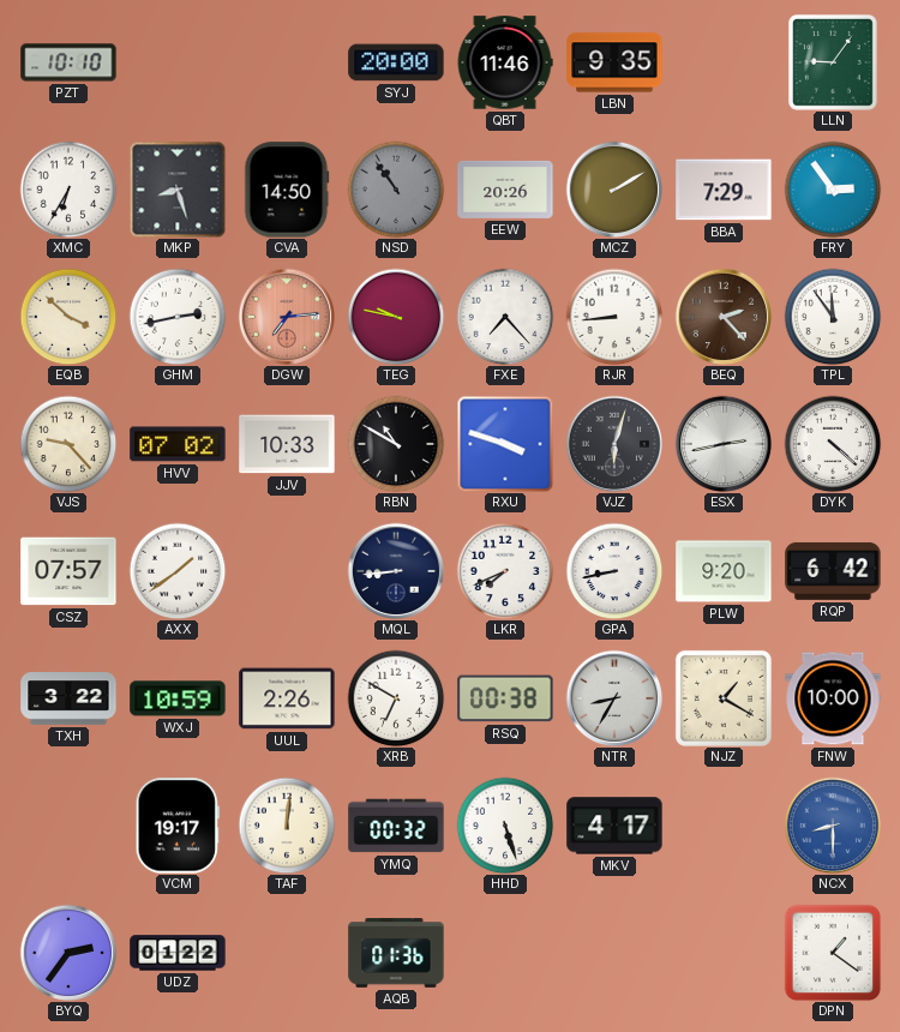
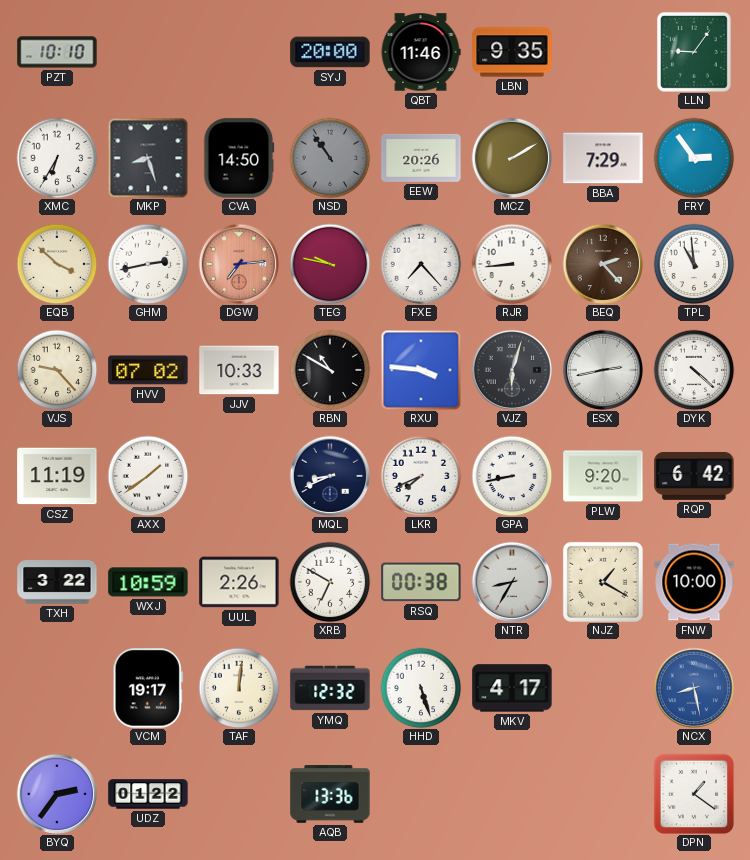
TPL: 11:54 -> 10:59 (694, 264)
RXU: 3:48 -> 3:46 (421, 370)
CSZ: 07:57 -> 11:19 (57, 476)
MQL: 8:44 -> 8:41 (329, 475)
YMQ: 00:32 -> 12:32 (330, 688)
NCX: 8:30 -> 8:28 (693, 687)
AQB: 01:36 -> 13:36 (330, 794)
